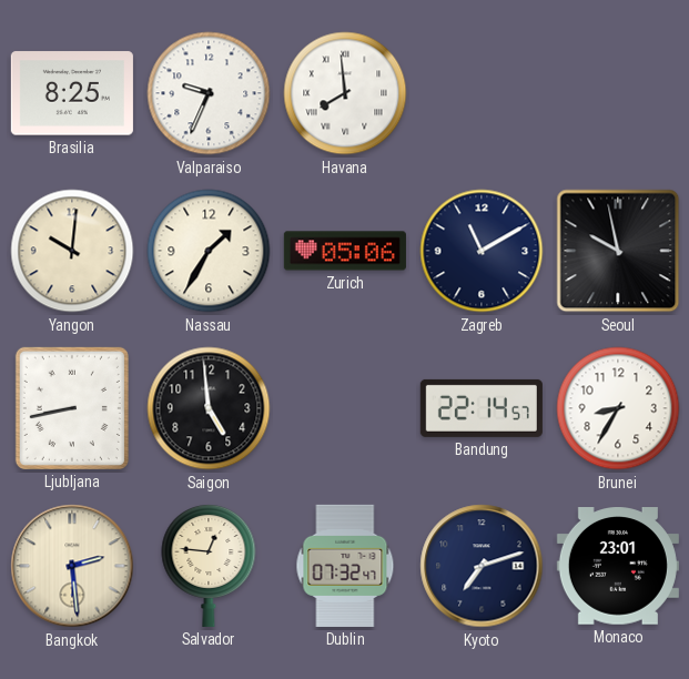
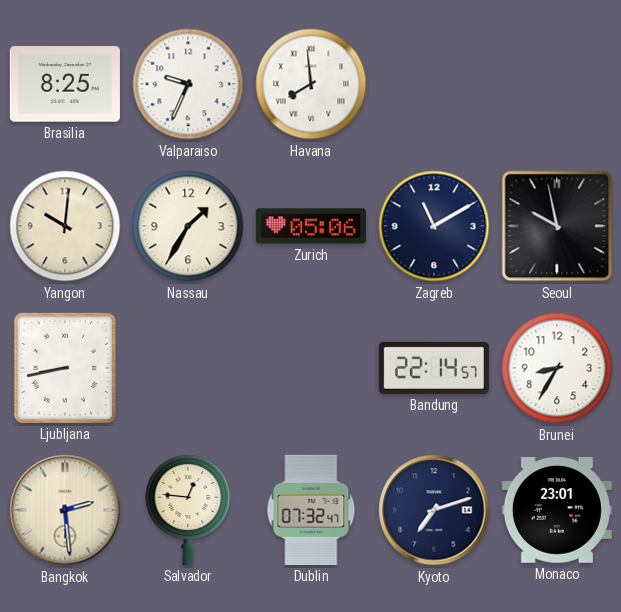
Saigon: 4:59 -> none (209, 408)
